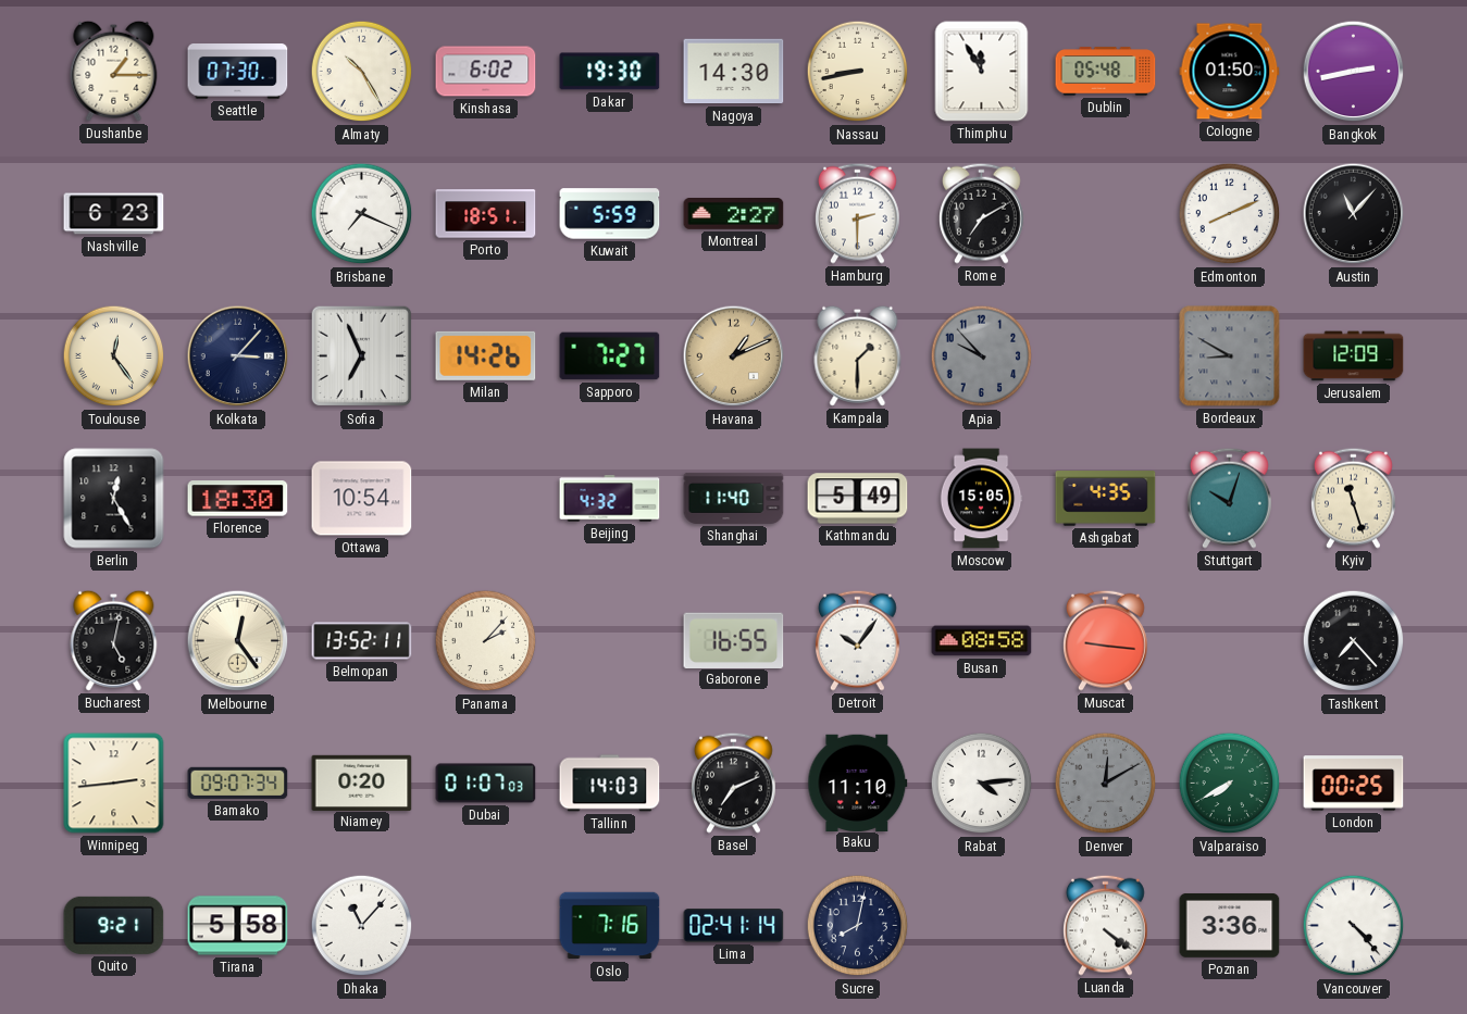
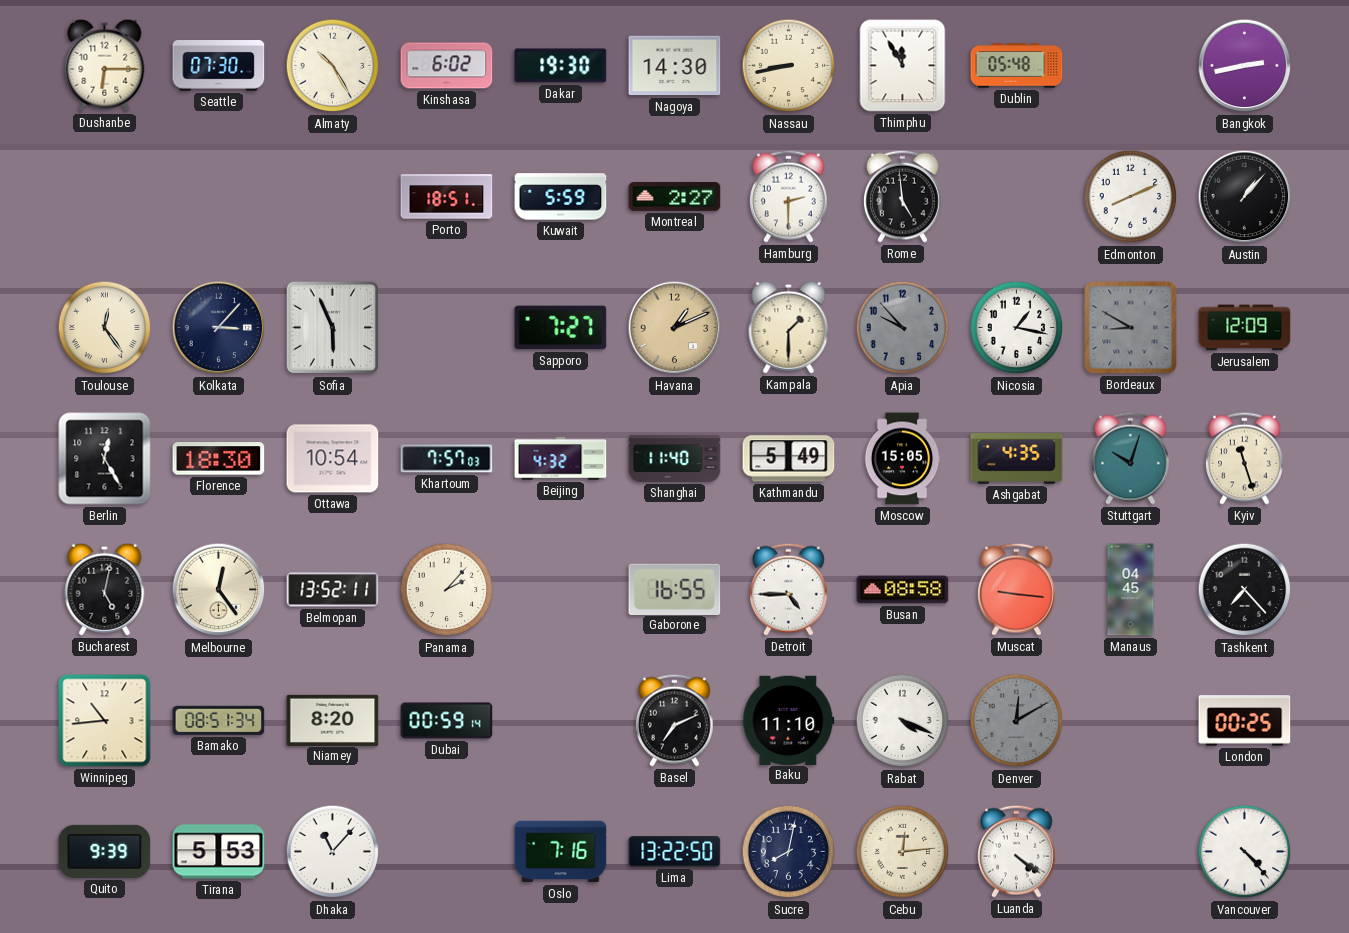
Dushanbe: 1:15 -> 6:15 (105, 65)
Cologne: 01:50 -> none (1230, 72)
Nashville: 6:23 -> none (114, 214)
Brisbane: 7:19 -> none (362, 214)
Rome: 7:10 -> 4:59 (903, 196)
Austin: 11:07 -> 1:07 (1245, 197)
Sofia: 6:56 -> 5:56 (333, 328)
Milan: 14:26 -> none (486, 355)
Nicosia: none -> 1:17 (1017, 328)
Khartoum: none -> 7:57 (447, 459)
Detroit: 10:06 -> 4:45 (789, 589)
Manaus: none -> 04:45 (1131, 590)
Winnipeg: 2:44 -> 10:44 (105, 721)
Bamako: 09:07 -> 08:51 (219, 720)
Niamey: 0:20 -> 8:20 (333, 720)
Dubai: 01:07 -> 00:59 (447, 721)
Tallinn: 14:03 -> none (610, 784)
Rabat: 4:14 -> 4:19 (903, 721)
Valparaiso: 7:40 -> none (1230, 784)
Quito: 9:21 -> 9:39 (105, 851)
Tirana: 5:58 -> 5:53 (219, 852)
Lima: 02:41 -> 13:22 (675, 852)
Cebu: none -> 12:14 (903, 852)
Poznan: 3:36 -> none (1230, 925)
